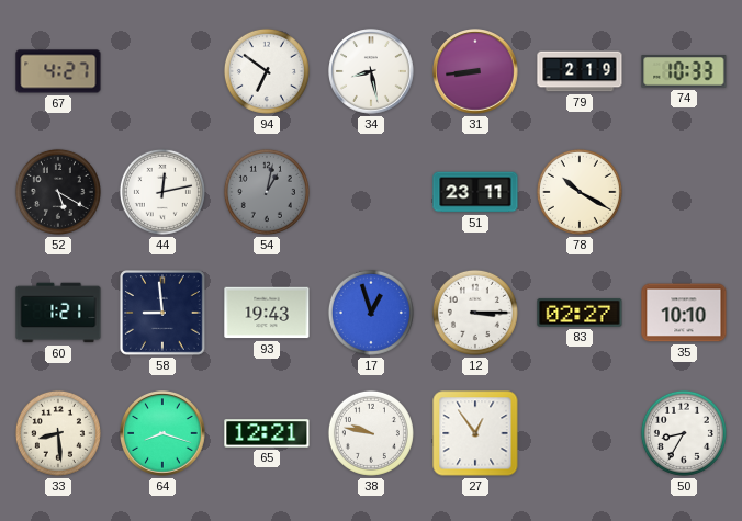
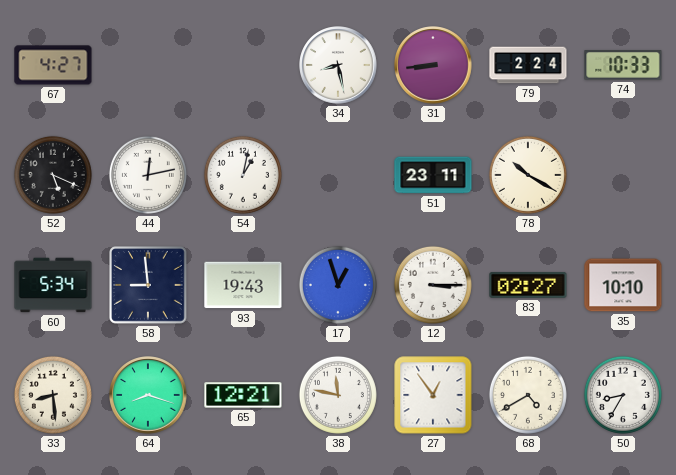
94: 6:51 -> none (267, 71)
79: 2:19 -> 2:24 (528, 65)
52: 5:20 -> 5:19 (53, 175)
54 dial: grey -> white (243, 175)
60: 1:21 -> 5:34 (53, 285)
38: 9:47 -> 11:47 (338, 395)
68: none -> 4:40 (528, 395)
